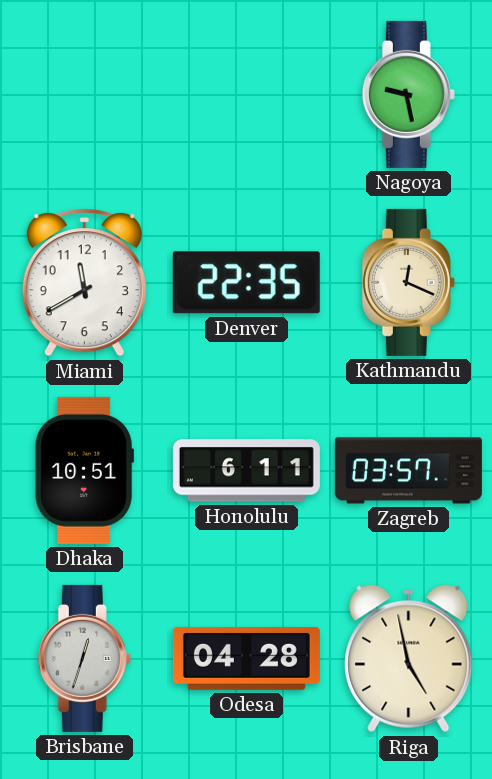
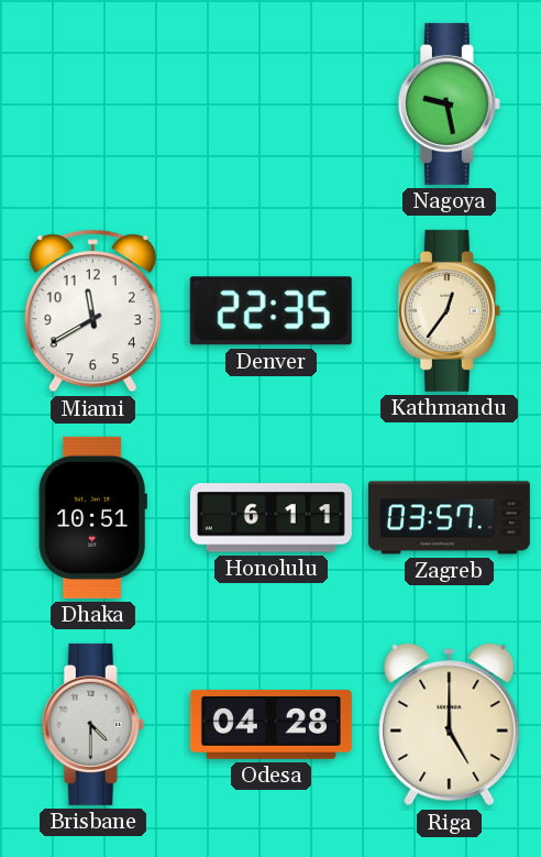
Kathmandu: 12:19 -> 12:36 (449, 310)
Brisbane: 12:33 -> 4:30 (92, 724)
Riga: 4:58 -> 5:00 (450, 725)
